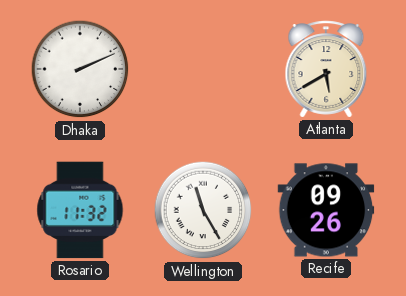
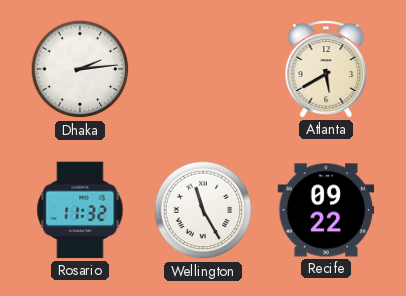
Dhaka: 2:11 -> 2:14 (80, 69)
Recife: 09:26 -> 09:22 (326, 210)
